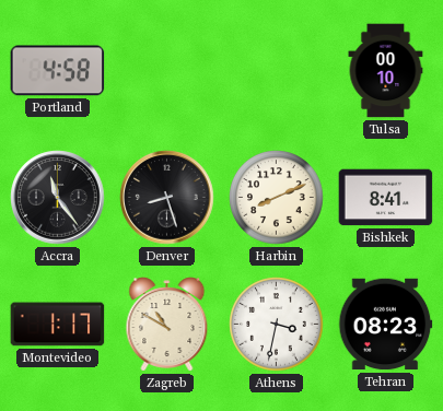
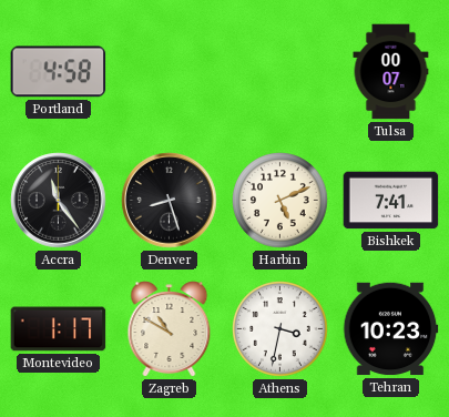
Tulsa: 00:10 -> 00:07 (391, 72)
Harbin: 8:11 -> 5:11 (280, 201)
Bishkek: 8:41 -> 7:41 (391, 201)
Tehran: 08:23 -> 10:23 (390, 329)
